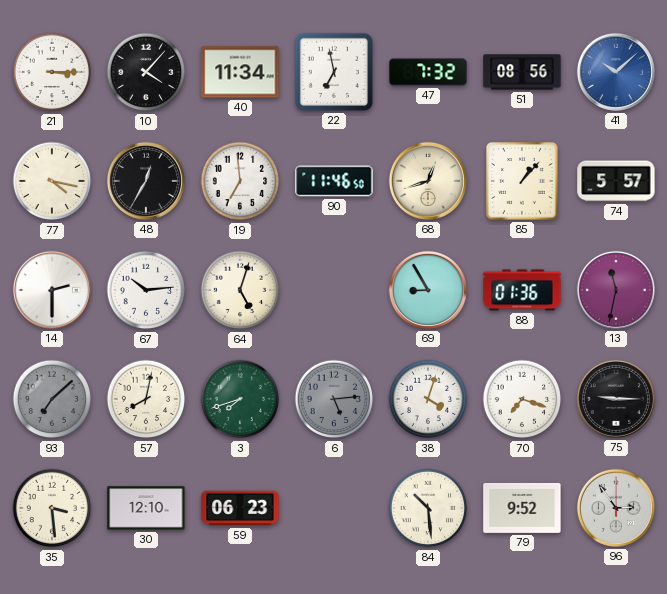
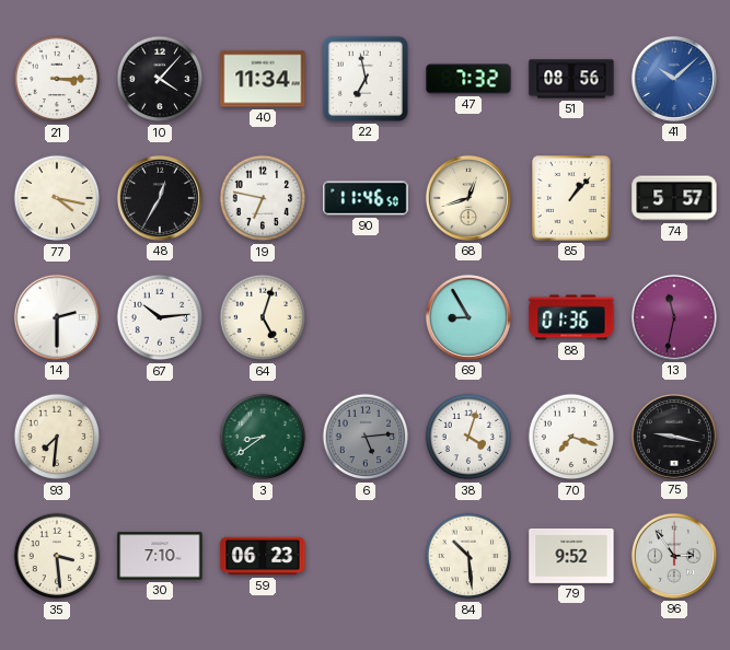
19: 6:59 -> 6:47 (263, 198)
93: 7:08 -> 7:31 (57, 437)
93 dial: grey -> cream (57, 437)
57: 8:02 -> none (146, 399)
3: 7:42 -> 8:39 (263, 437)
75: 9:15 -> 9:17 (674, 437)
30: 12:10 -> 7:10 (160, 556)
